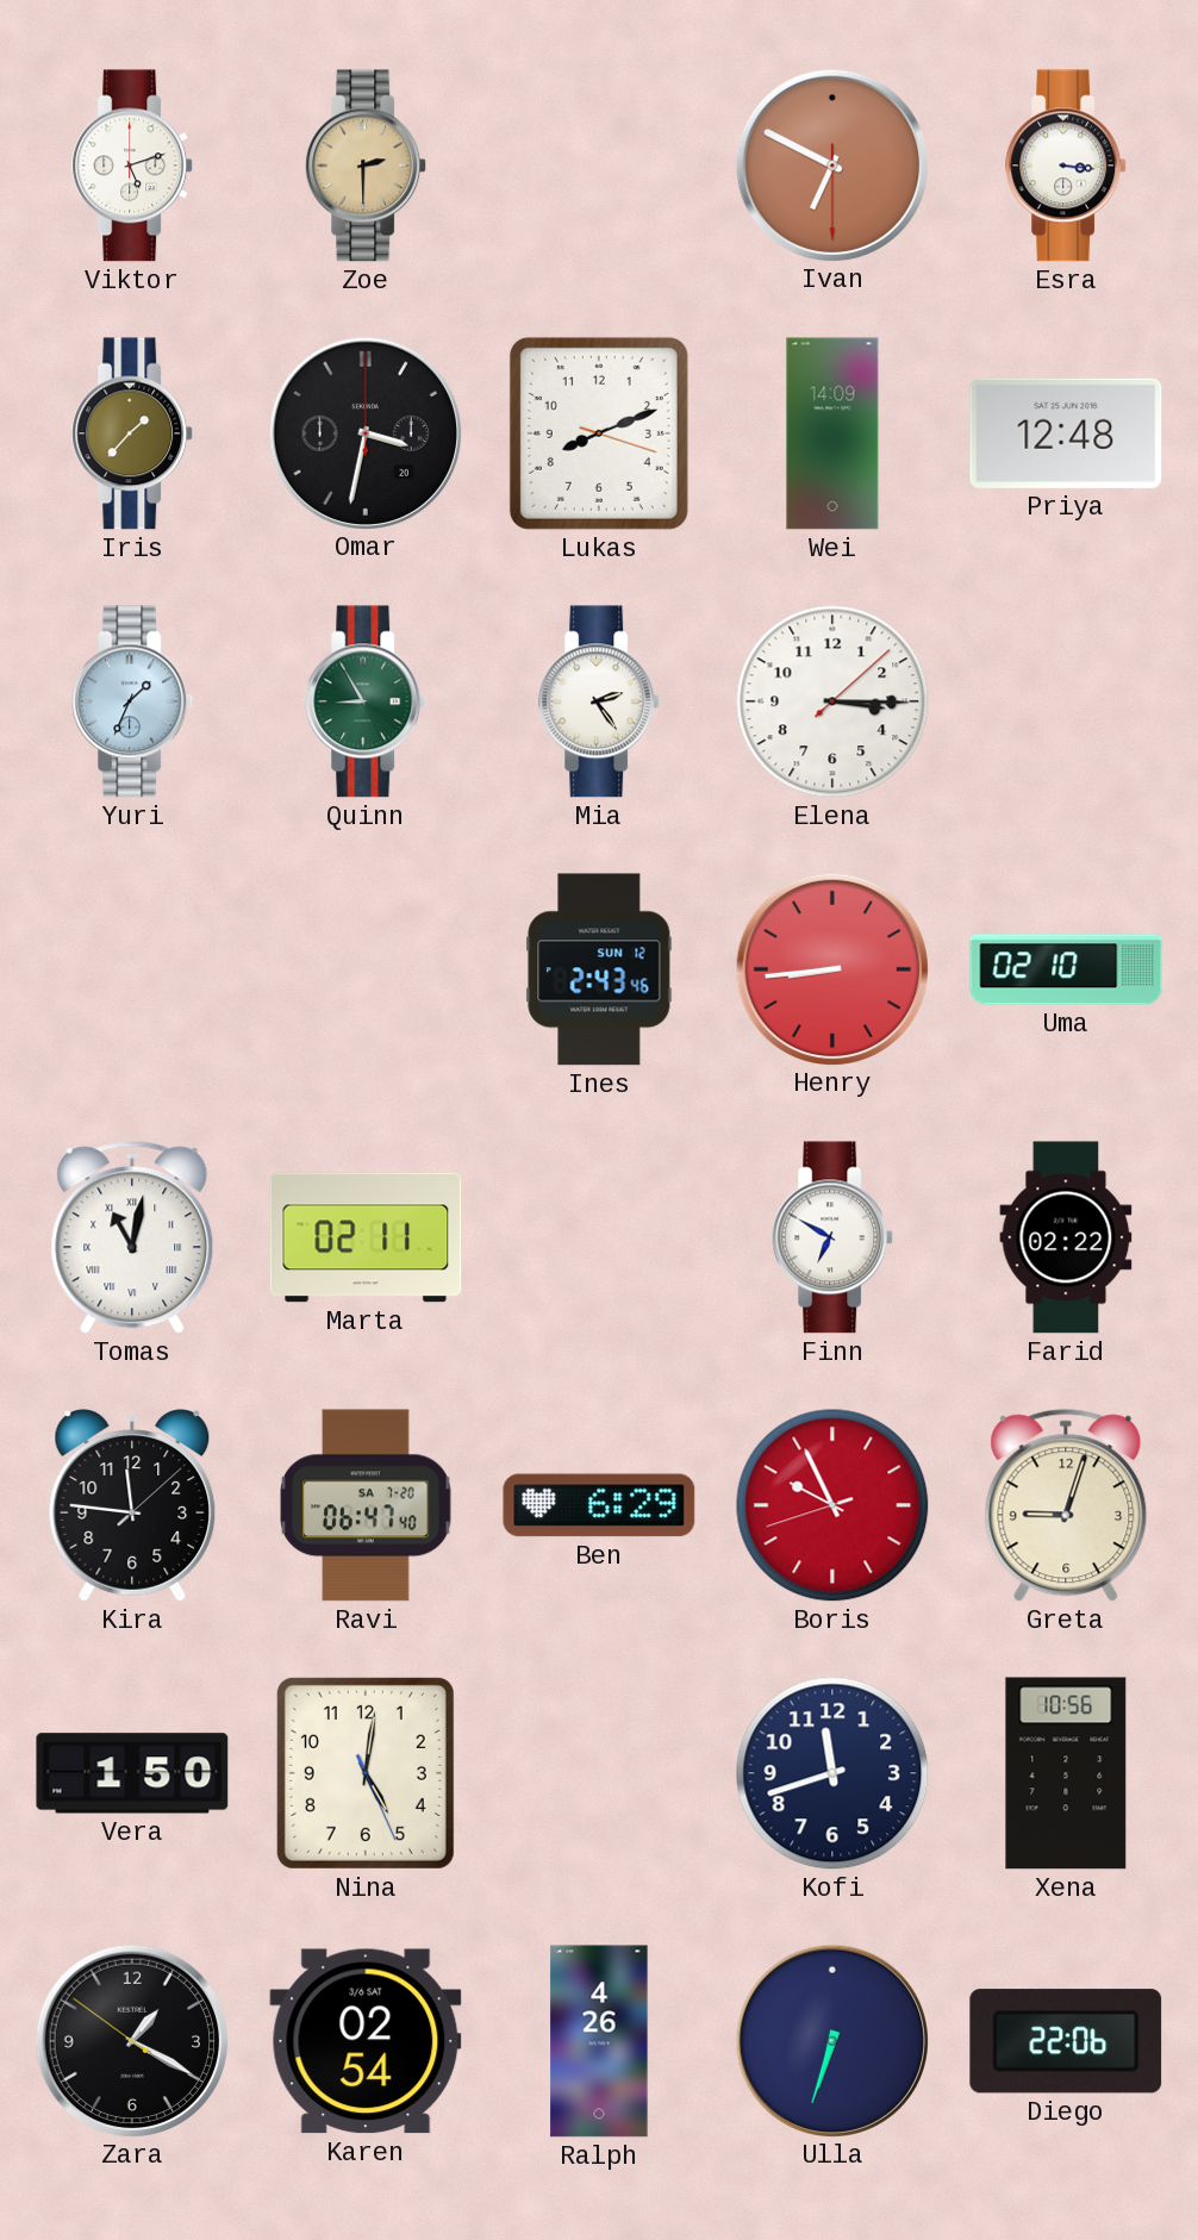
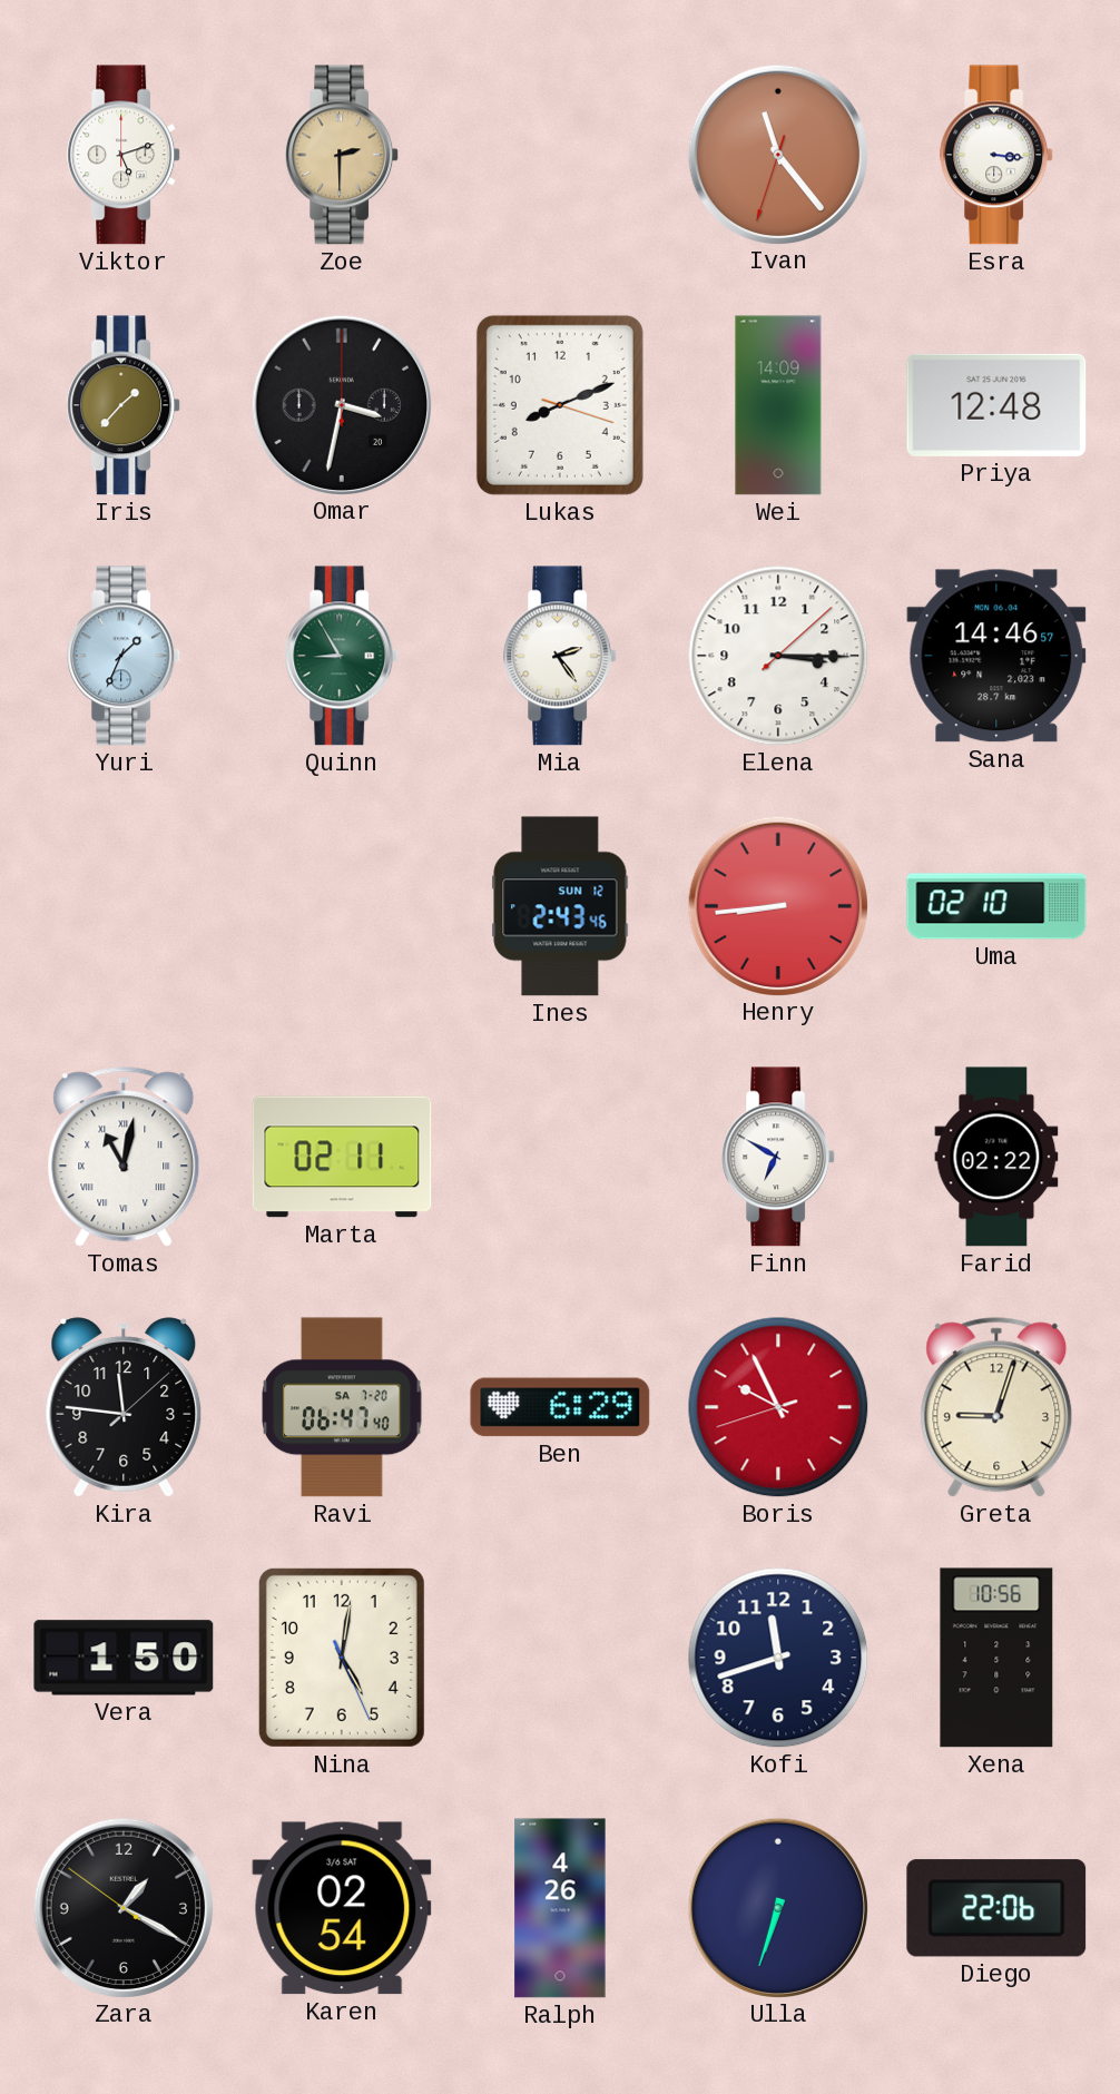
Ivan: 6:49 -> 11:23 (777, 154)
Sana: none -> 14:46 (996, 656)
